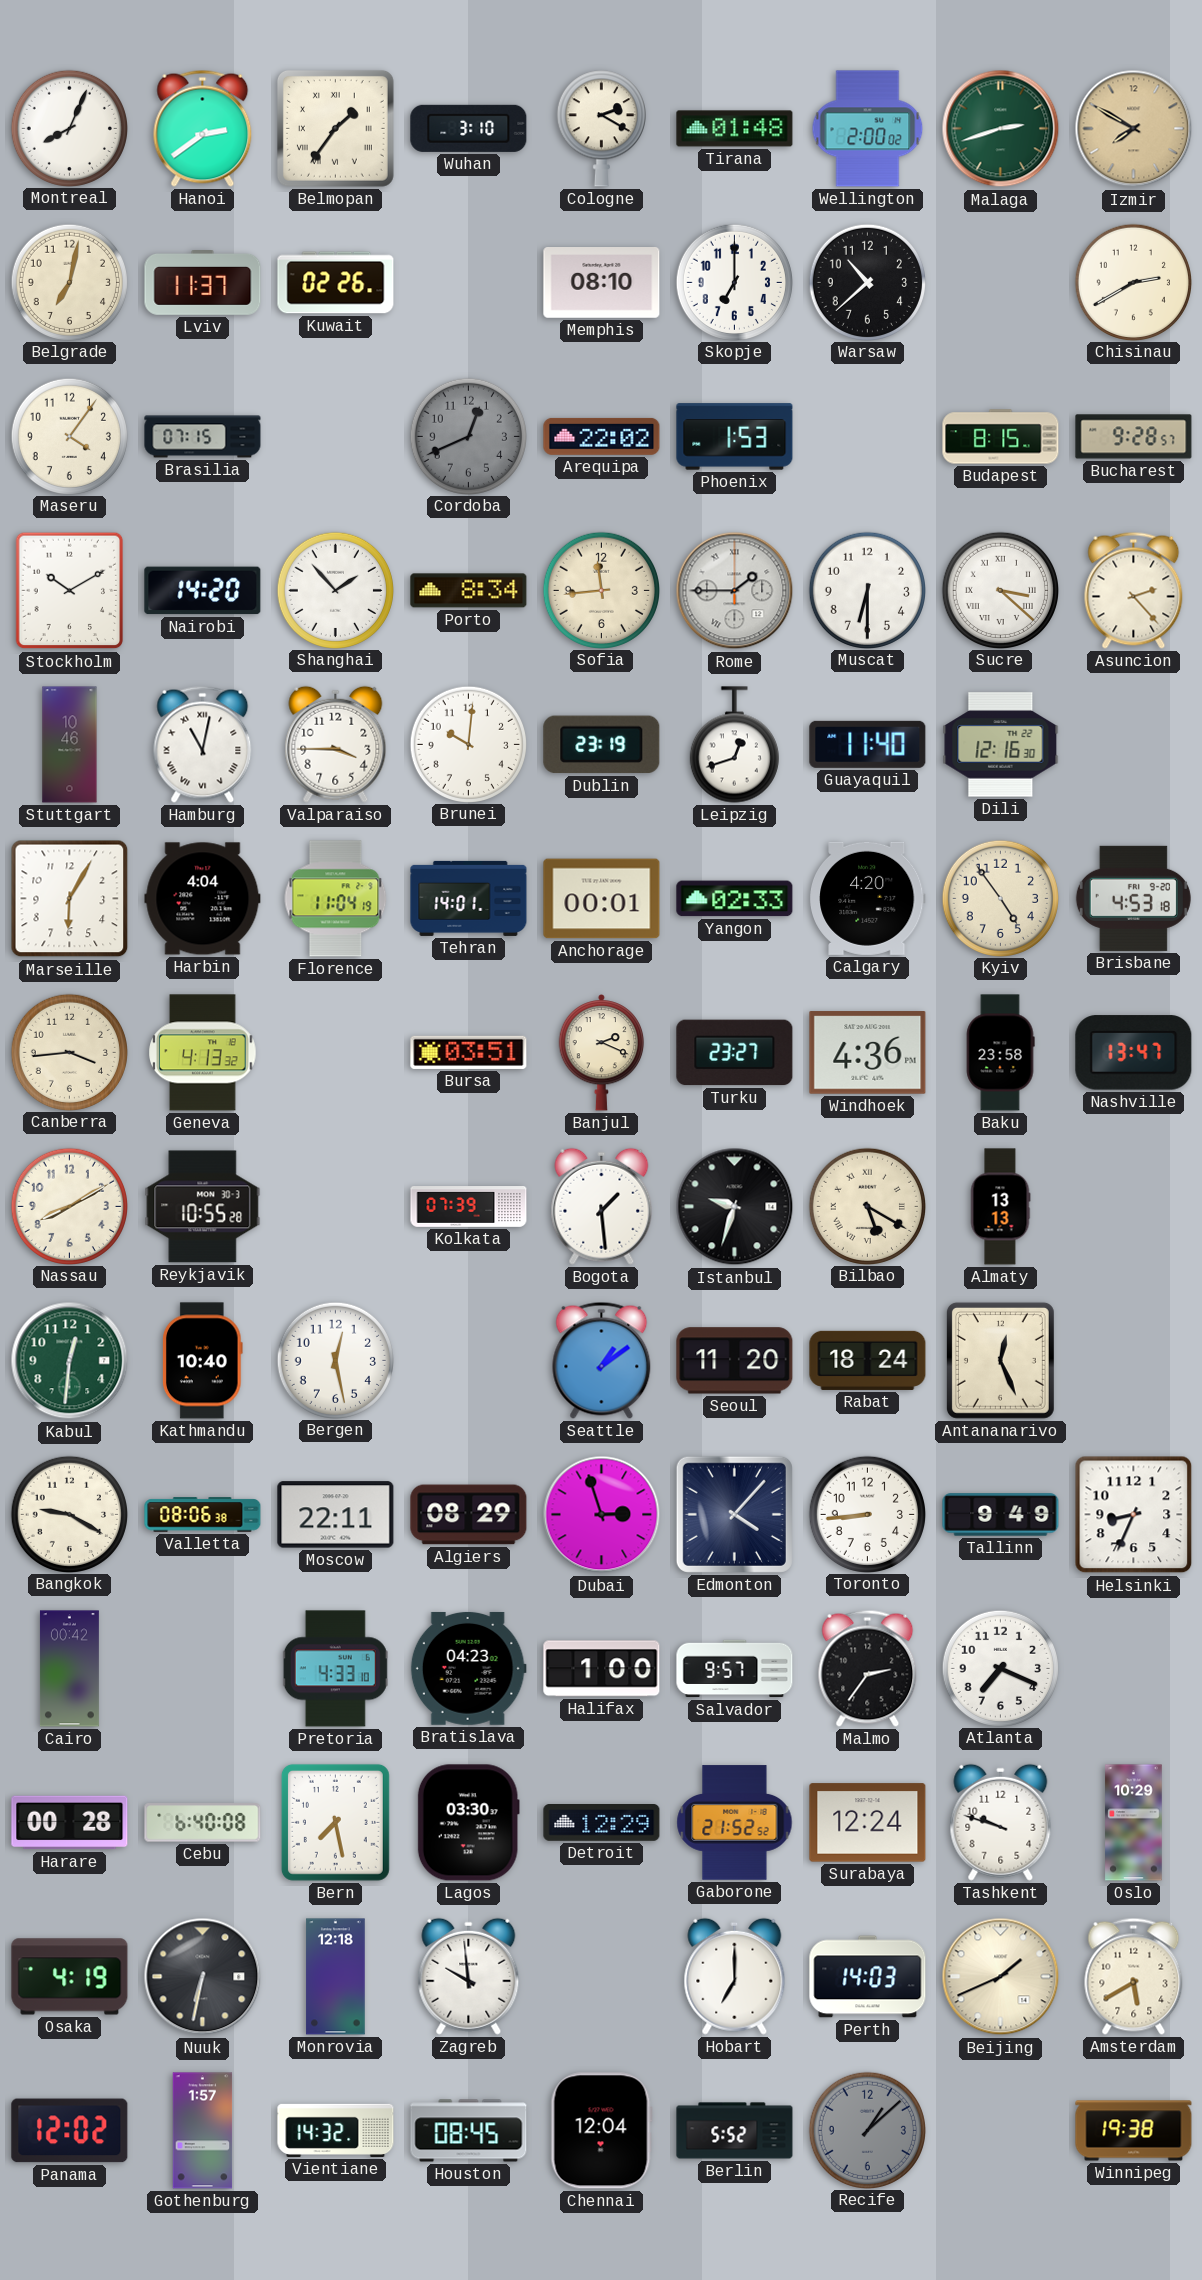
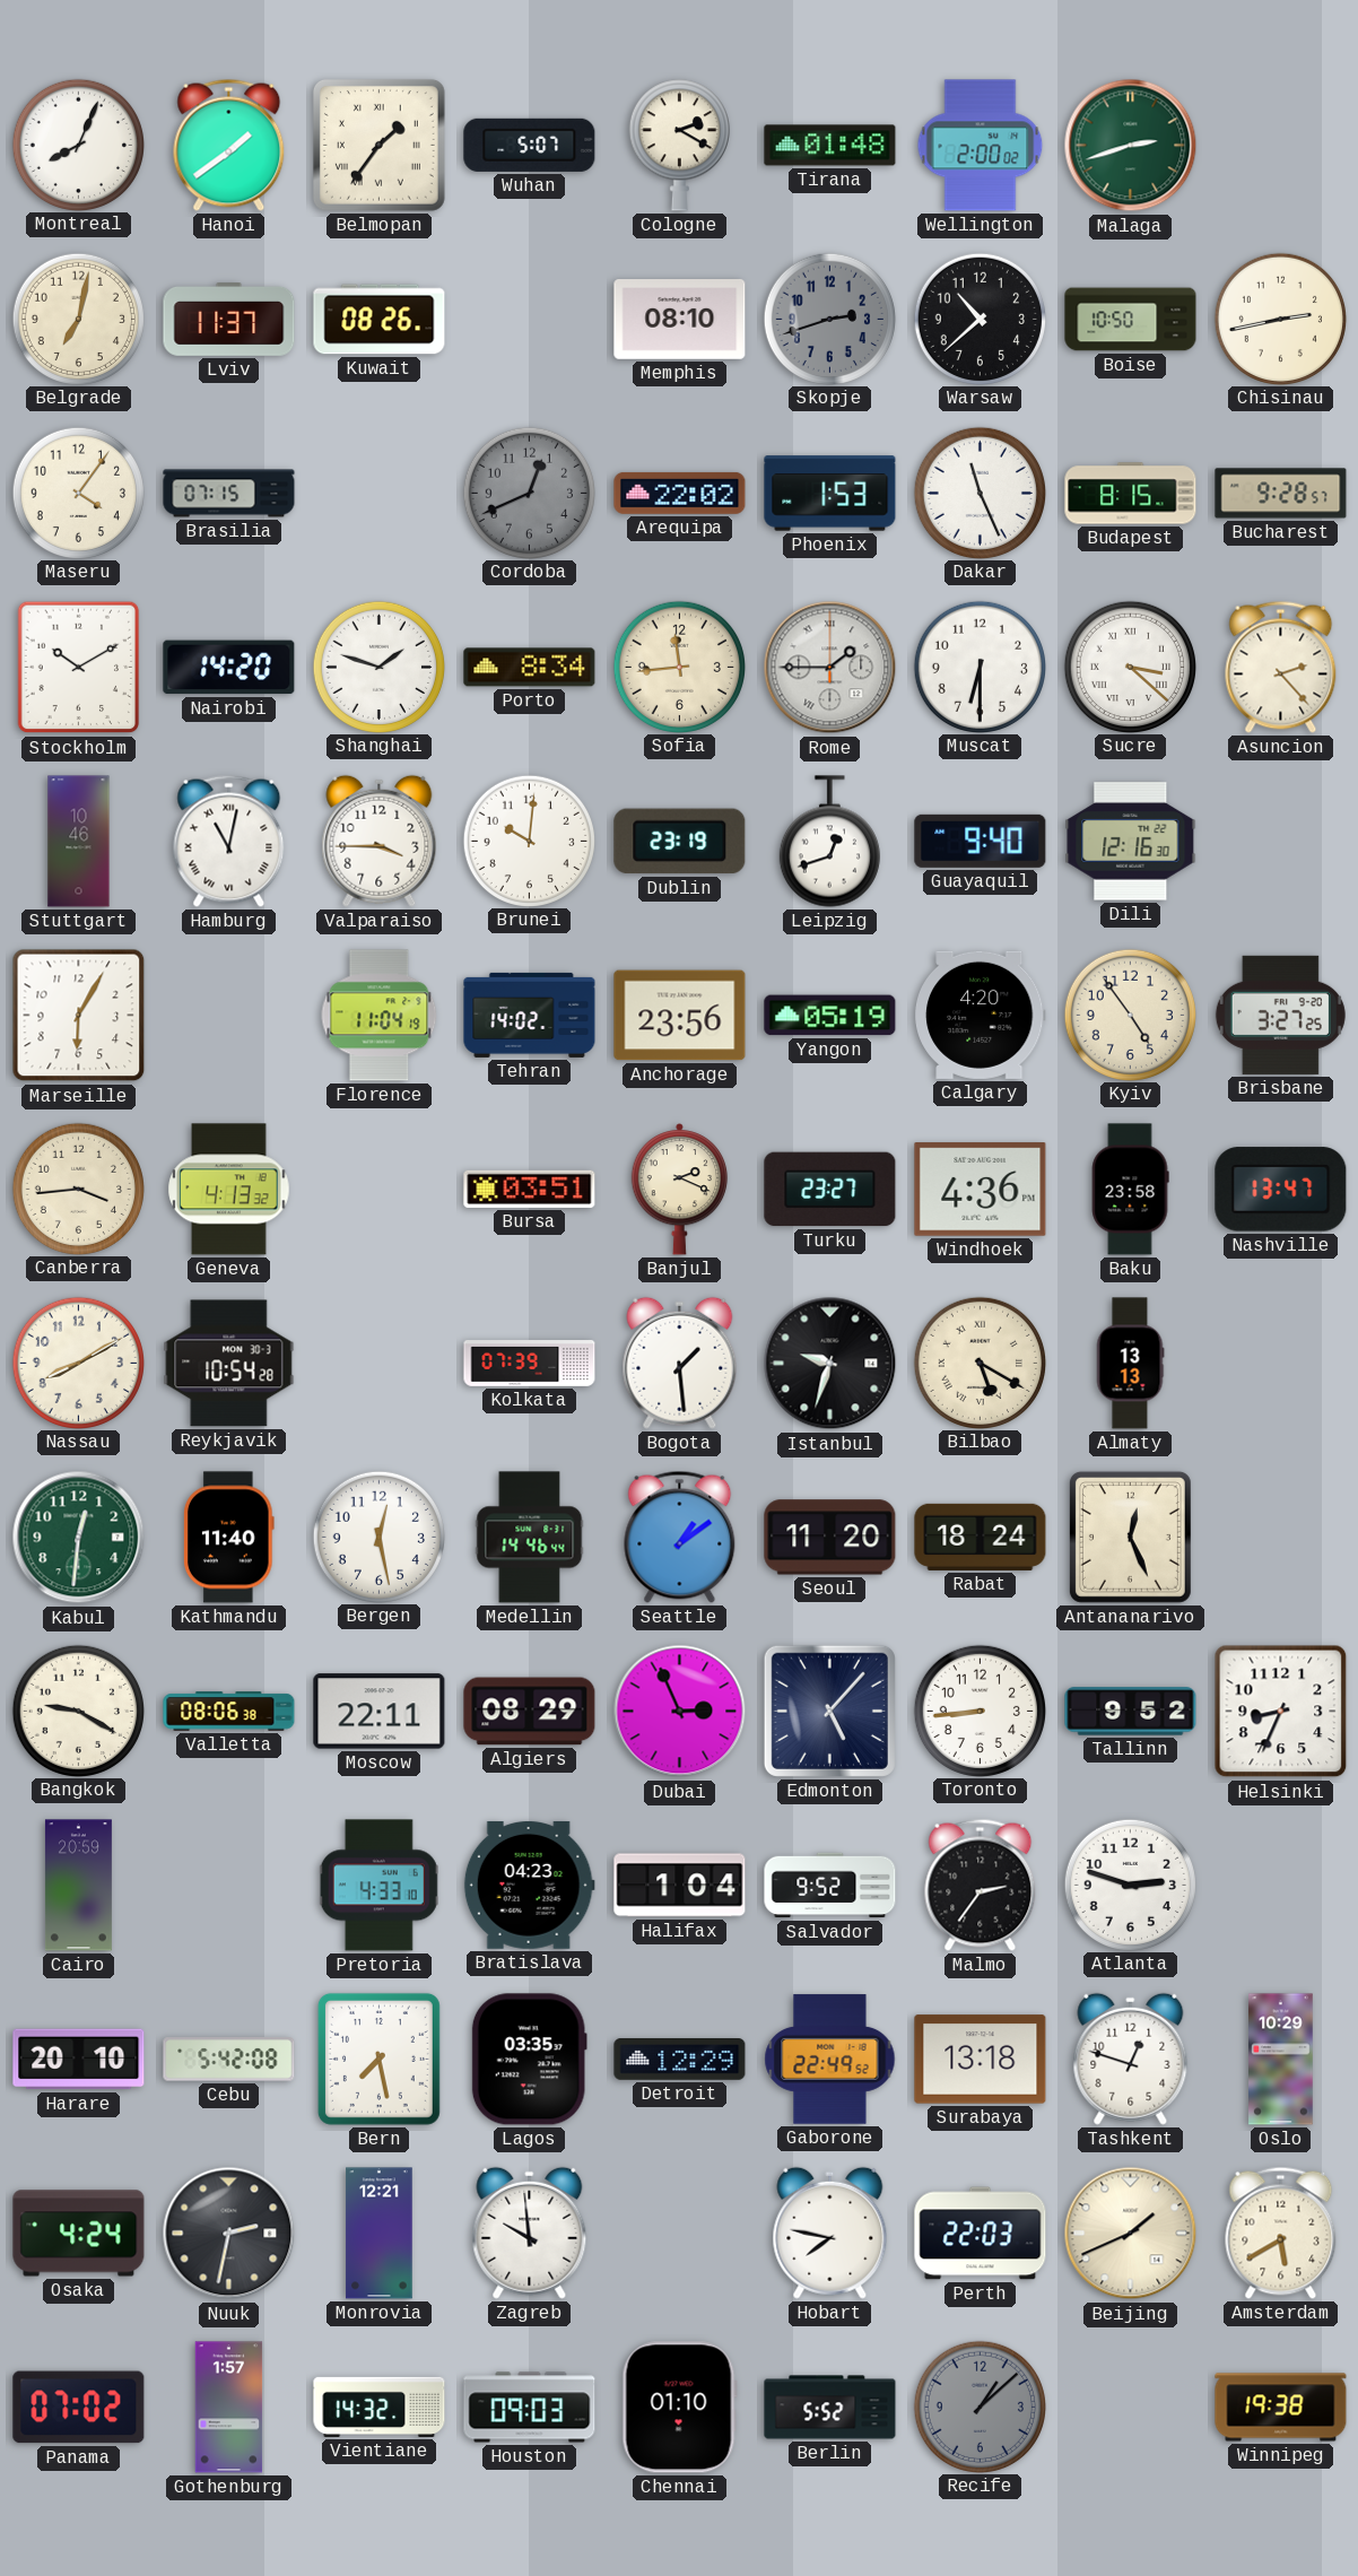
Hanoi: 2:39 -> 1:39 (229, 145)
Wuhan: 3:10 -> 5:07 (530, 145)
Izmir: 7:50 -> none (1134, 129)
Kuwait: 02:26 -> 08:26 (380, 320)
Skopje: 7:00 -> 2:42 (829, 319)
Skopje dial: white -> grey (829, 319)
Boise: none -> 10:50 (1131, 320)
Chisinau: 2:40 -> 2:43 (1280, 319)
Dakar: none -> 11:26 (980, 493)
Shanghai: 1:53 -> 1:48 (378, 667)
Guayaquil: 11:40 -> 9:40 (981, 841)
Harbin: 4:04 -> none (203, 899)
Tehran: 14:01 -> 14:02 (530, 1015)
Anchorage: 00:01 -> 23:56 (680, 1016)
Yangon: 02:33 -> 05:19 (830, 1016)
Brisbane: 4:53 -> 3:27 (1280, 1015)
Reykjavik: 10:55 -> 10:54 (229, 1364)
Kathmandu: 10:40 -> 11:40 (229, 1538)
Medellin: none -> 14:46 (530, 1538)
Dubai: 2:57 -> 2:56 (680, 1712)
Edmonton: 4:07 -> 5:07 (829, 1711)
Tallinn: 9:49 -> 9:52 (1131, 1712)
Cairo: 00:42 -> 20:59 (78, 1886)
Halifax: 1:00 -> 1:04 (680, 1886)
Salvador: 9:57 -> 9:52 (830, 1886)
Atlanta: 7:19 -> 2:48 (1130, 1885)
Harare: 00:28 -> 20:10 (79, 2060)
Cebu: 6:40 -> 5:42 (229, 2060)
Lagos: 03:30 -> 03:35 (529, 2060)
Gaborone: 21:52 -> 22:49 (830, 2060)
Surabaya: 12:24 -> 13:18 (981, 2060)
Tashkent: 9:48 -> 12:48 (1131, 2059)
Osaka: 4:19 -> 4:24 (79, 2234)
Nuuk: 6:32 -> 2:32 (229, 2234)
Monrovia: 12:18 -> 12:21 (380, 2234)
Hobart: 7:00 -> 7:47 (830, 2233)
Perth: 14:03 -> 22:03 (981, 2234)
Panama: 12:02 -> 07:02 (79, 2408)
Houston: 08:45 -> 09:03 (530, 2408)
Chennai: 12:04 -> 01:10 (679, 2408)
